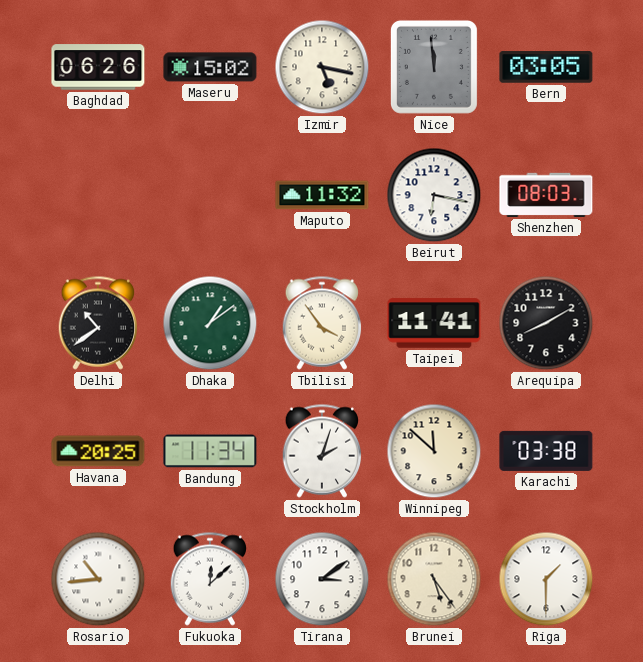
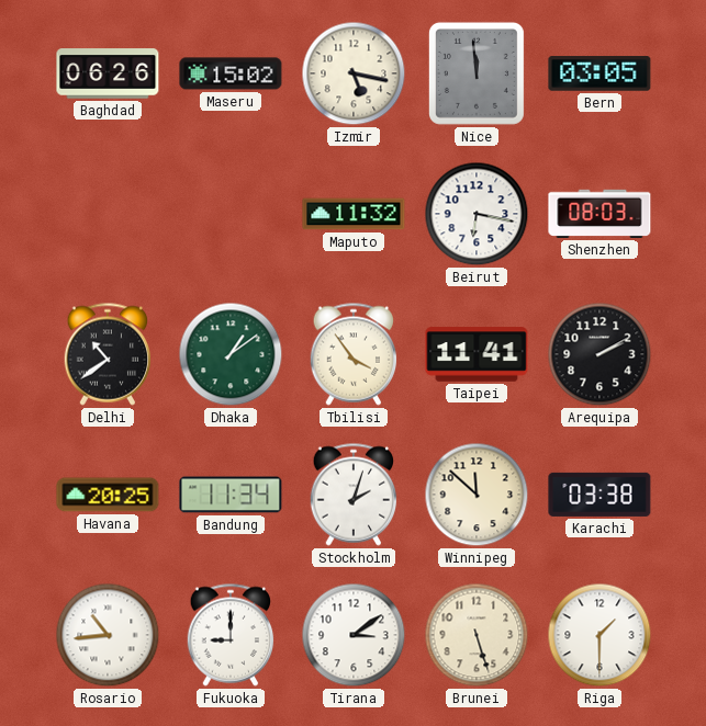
Arequipa: 8:10 -> 2:10 (599, 354)
Fukuoka: 12:08 -> 9:00 (231, 635)
Brunei: 5:24 -> 5:27 (477, 635)
